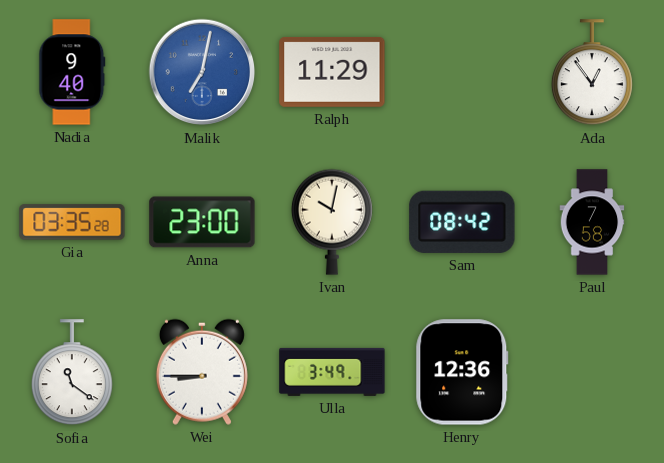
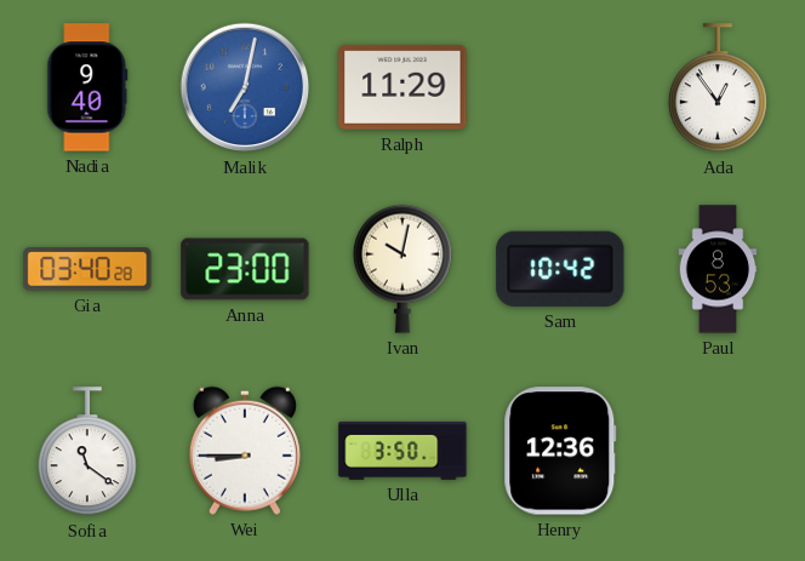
Gia: 03:35 -> 03:40 (87, 269)
Sam: 08:42 -> 10:42 (560, 269)
Paul: 7:58 -> 8:53 (718, 269)
Ulla: 3:49 -> 3:50 (402, 451)
